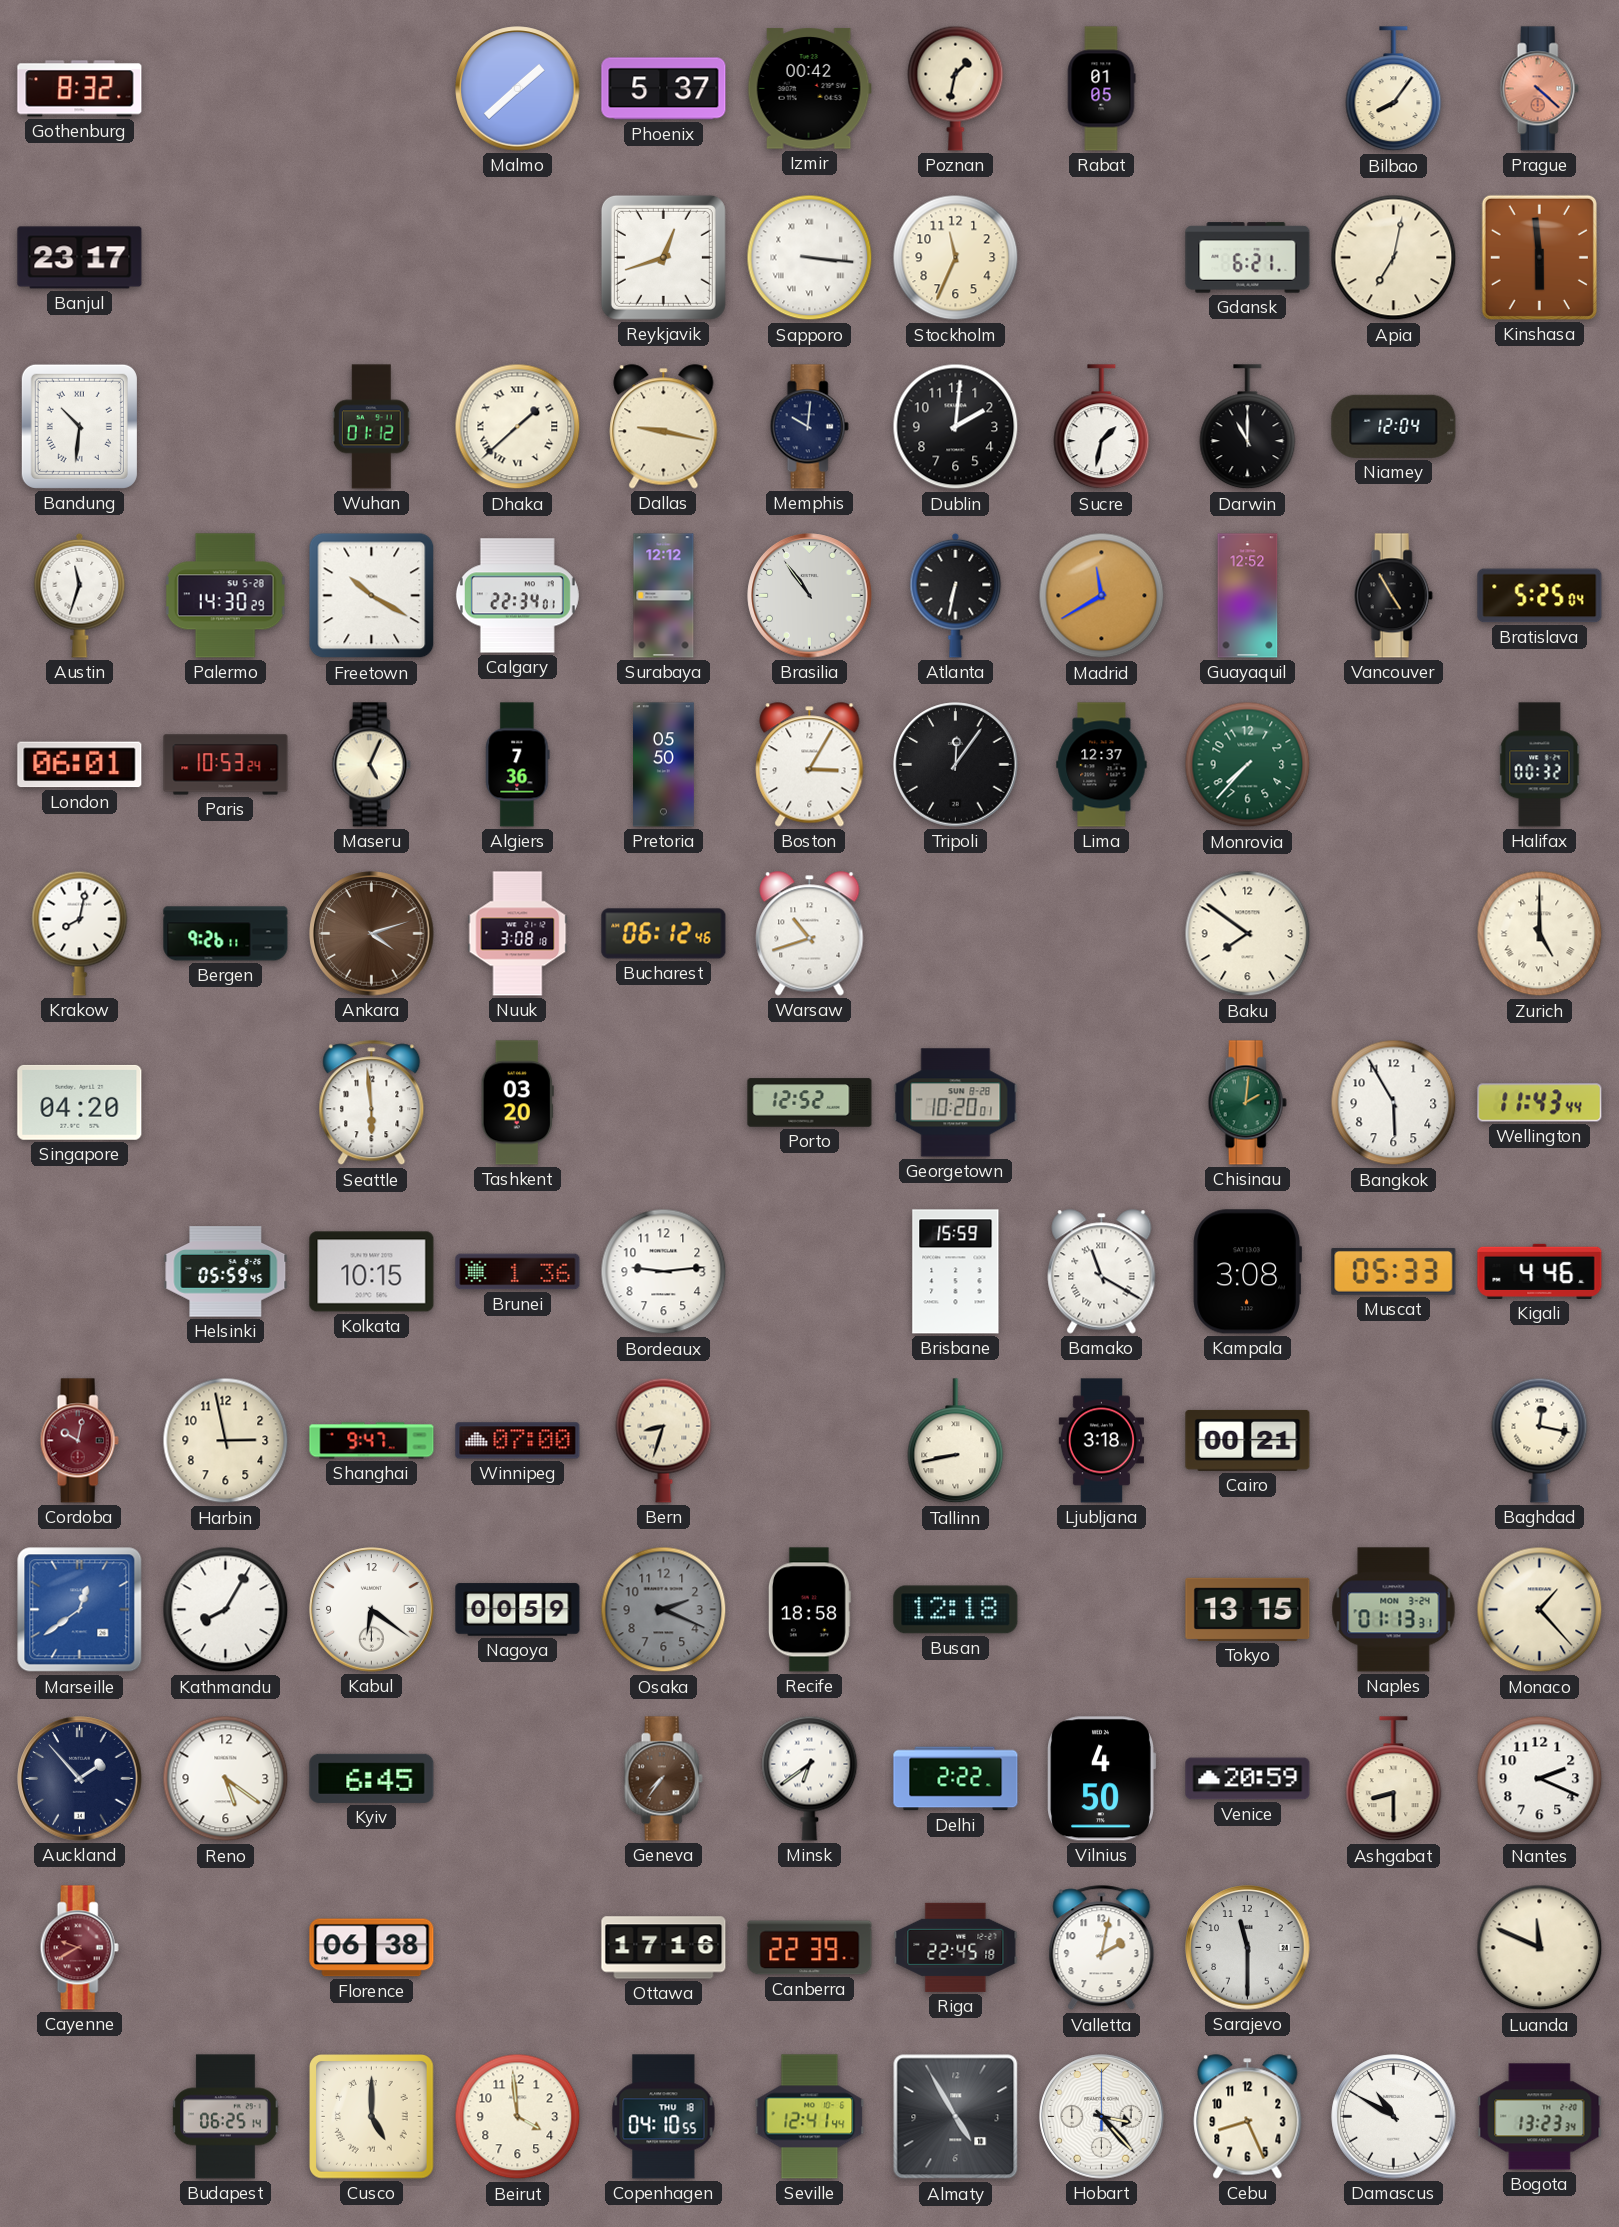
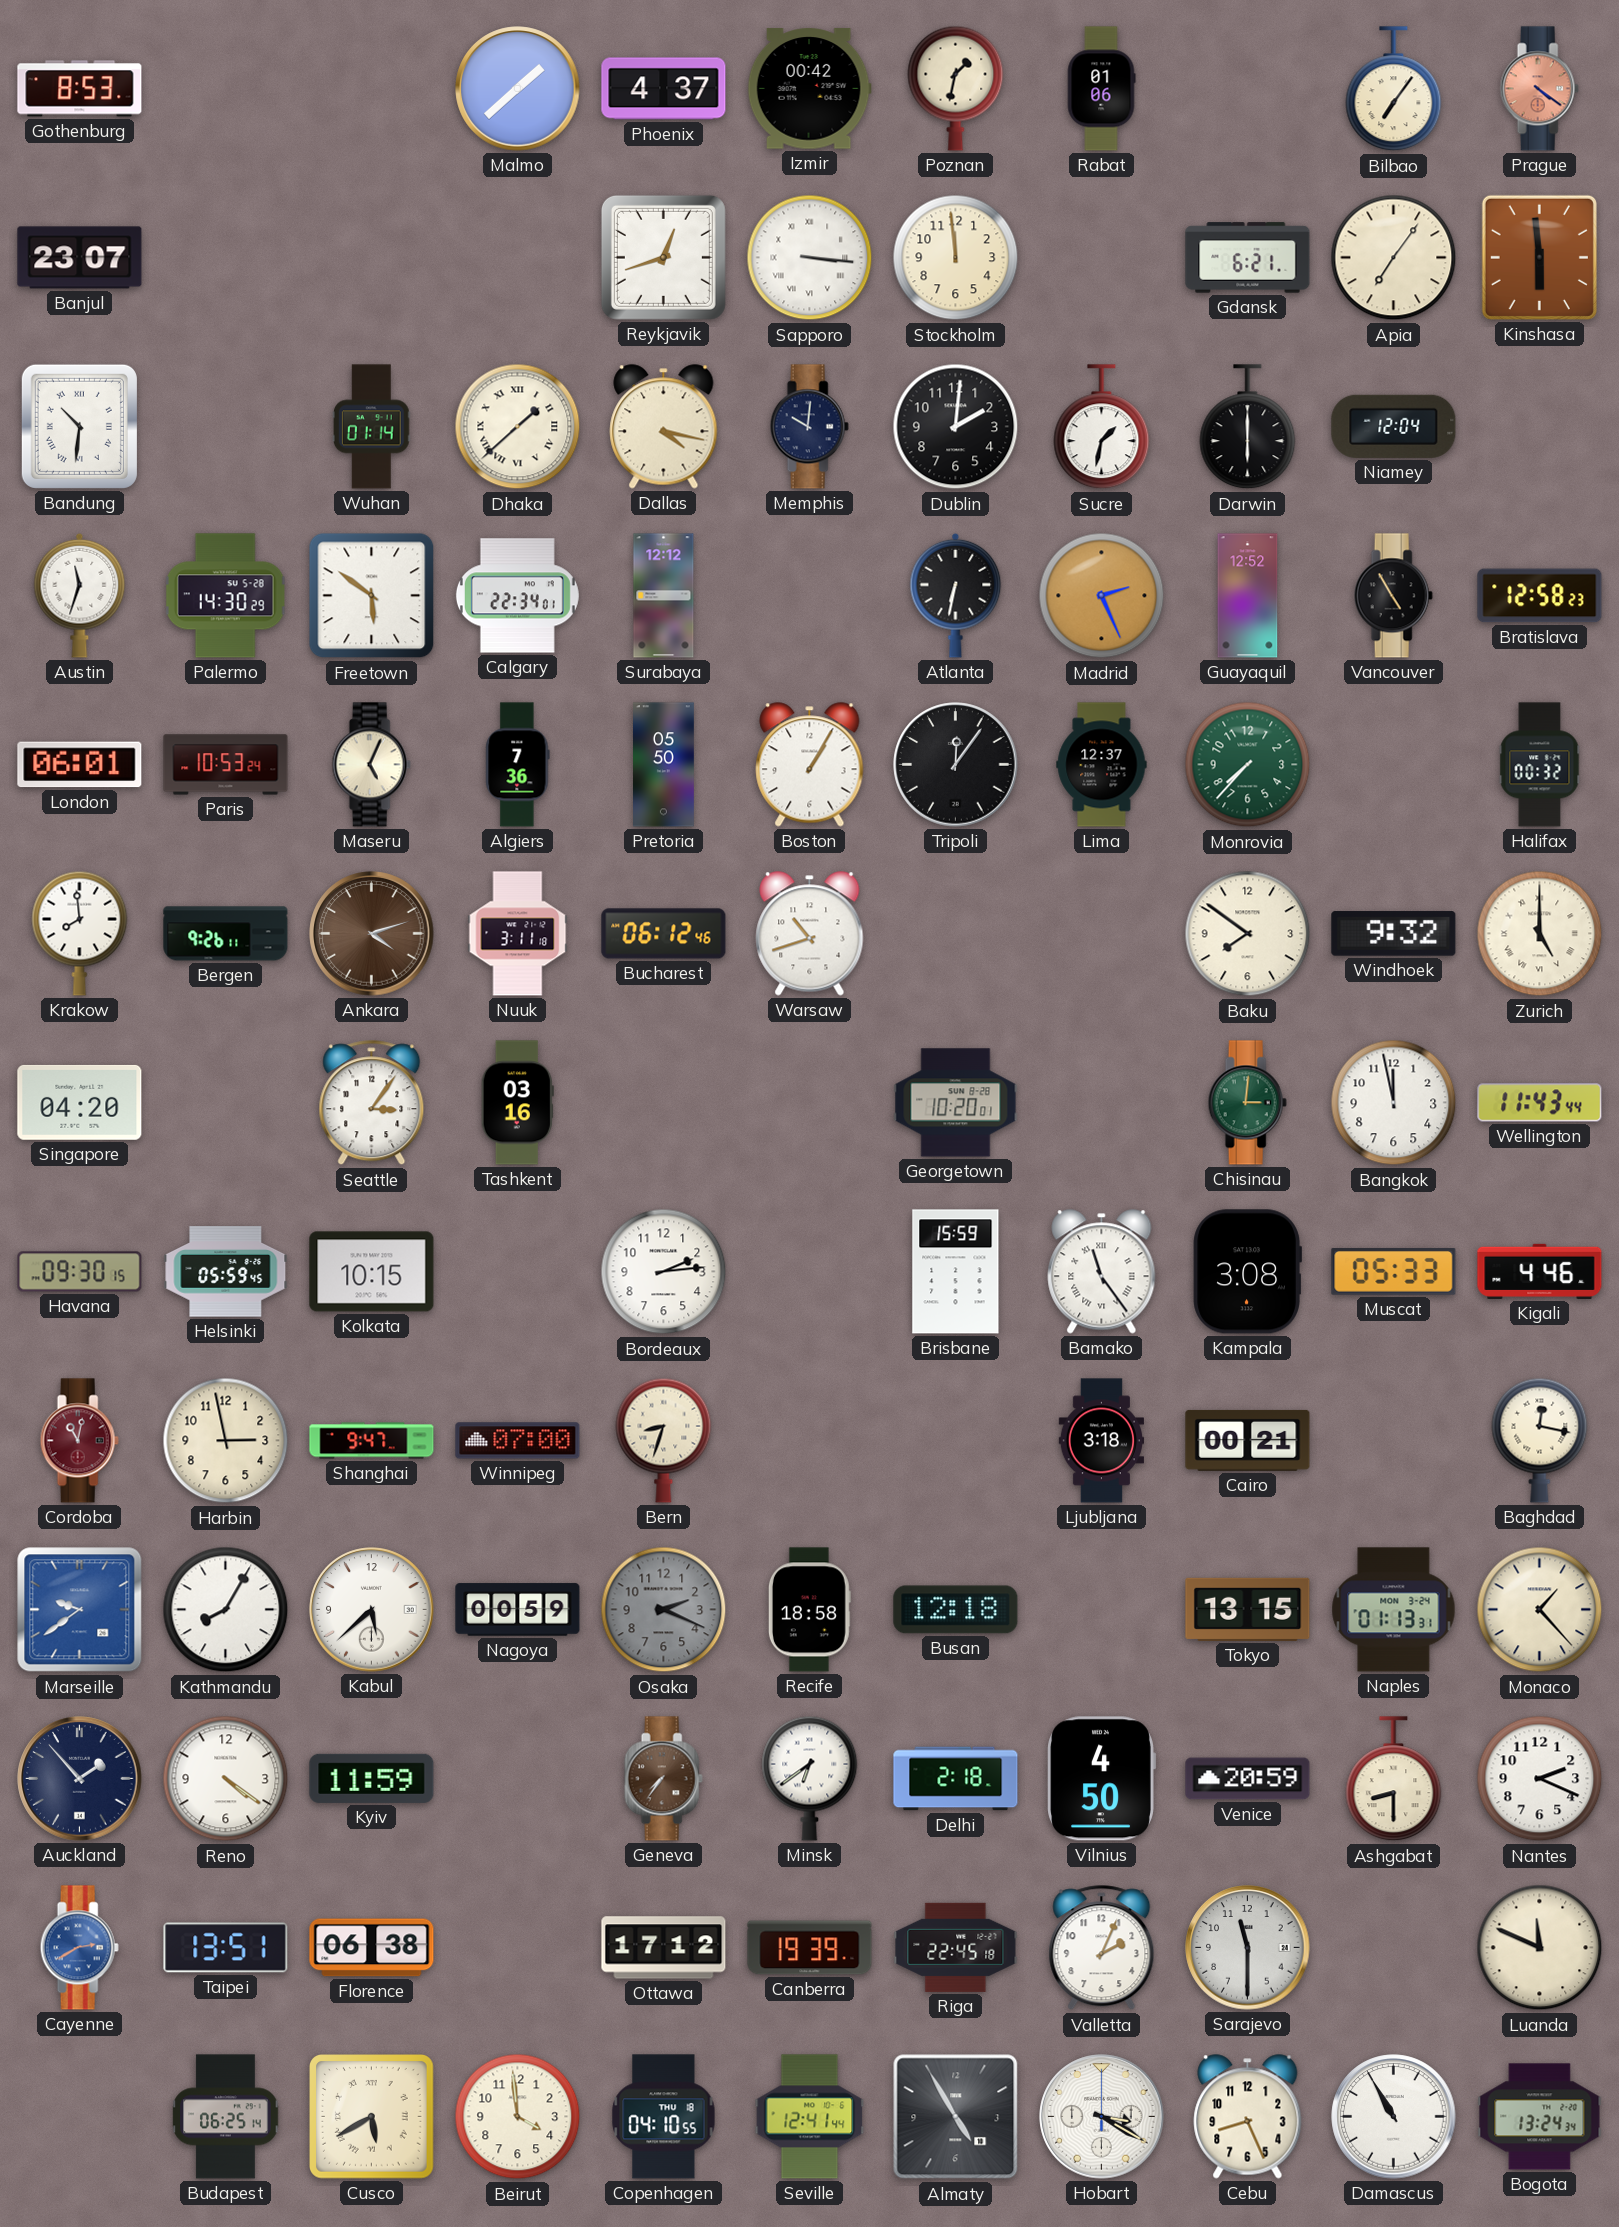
Gothenburg: 8:32 -> 8:53 (80, 89)
Phoenix: 5:37 -> 4:37 (664, 89)
Rabat: 01:05 -> 01:06 (1101, 89)
Bilbao: 8:06 -> 7:06 (1394, 89)
Prague: 4:22 -> 4:21 (1539, 89)
Banjul: 23:17 -> 23:07 (80, 258)
Stockholm: 11:34 -> 11:59 (956, 258)
Apia: 7:02 -> 7:06 (1394, 258)
Wuhan: 01:12 -> 01:14 (371, 427)
Dallas: 9:17 -> 4:17 (664, 427)
Darwin: 11:00 -> 6:00 (1248, 427)
Freetown: 10:20 -> 5:51 (372, 596)
Brasilia: 10:54 -> none (810, 596)
Madrid: 11:40 -> 2:26 (1102, 596)
Bratislava: 5:25 -> 12:58 (1540, 596)
Boston: 3:05 -> 1:05 (810, 765)
Krakow: 8:02 -> 7:59 (80, 933)
Nuuk: 3:08 -> 3:11 (518, 934)
Windhoek: none -> 9:32 (1394, 934)
Seattle: 5:59 -> 3:06 (372, 1103)
Tashkent: 03:20 -> 03:16 (517, 1103)
Porto: 12:52 -> none (810, 1103)
Chisinau: 2:01 -> 3:01 (1247, 1103)
Bangkok: 5:55 -> 11:58 (1394, 1103)
Havana: none -> 09:30 (80, 1272)
Brunei: 1:36 -> none (518, 1272)
Bordeaux: 9:14 -> 2:14 (664, 1272)
Bamako: 11:20 -> 11:24 (1102, 1272)
Cordoba: 10:02 -> 11:02 (79, 1441)
Tallinn: 8:43 -> none (956, 1441)
Marseille: 12:39 -> 9:39 (80, 1610)
Kabul: 6:21 -> 5:38 (372, 1610)
Reno: 5:21 -> 4:21 (226, 1779)
Kyiv: 6:45 -> 11:59 (372, 1778)
Delhi: 2:22 -> 2:18 (956, 1779)
Cayenne: 9:40 -> 2:40 (79, 1948)
Cayenne dial: burgundy -> blue (79, 1948)
Taipei: none -> 13:51 (226, 1948)
Ottawa: 17:16 -> 17:12 (664, 1948)
Canberra: 22:39 -> 19:39 (810, 1948)
Valletta: 2:02 -> 2:04 (1102, 1948)
Cusco: 5:00 -> 5:40 (372, 2117)
Hobart: 3:23 -> 3:20 (1102, 2117)
Damascus: 10:50 -> 10:55 (1394, 2117)
Bogota: 13:23 -> 13:24 (1540, 2117)
